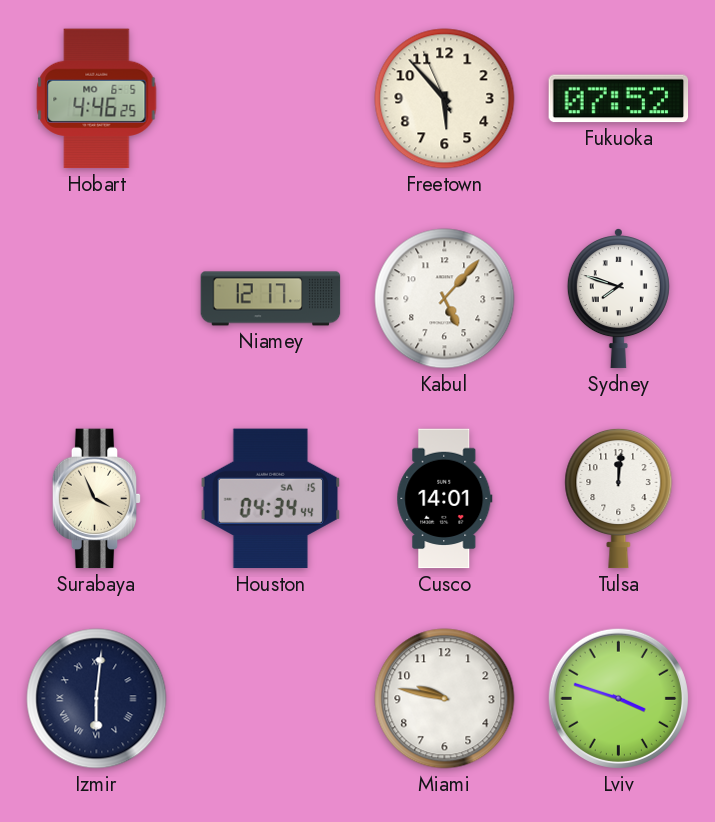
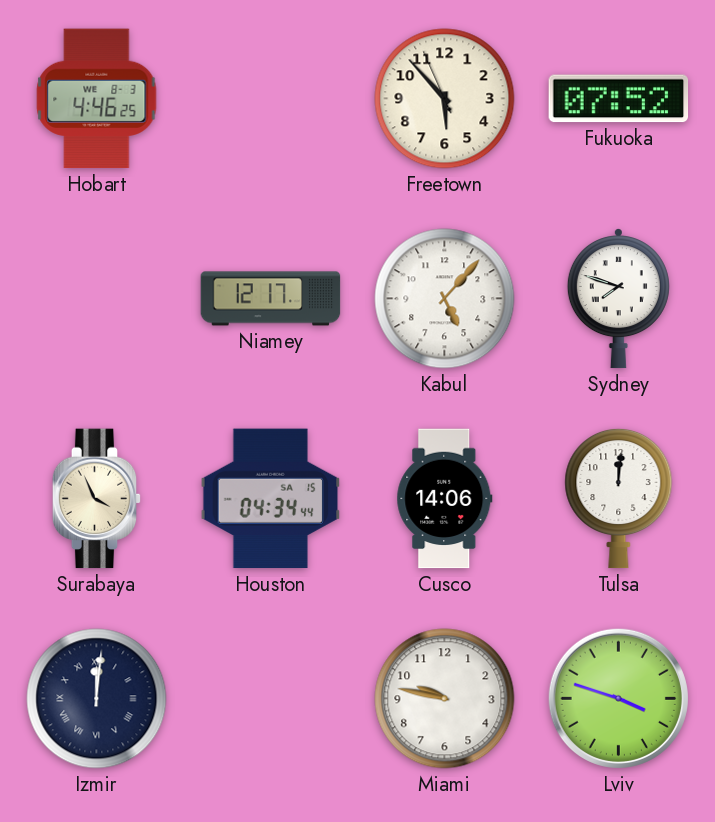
Hobart date: MO 6-5 -> WE 8-3 (97, 99)
Cusco: 14:01 -> 14:06 (445, 499)
Izmir: 6:01 -> 12:01 (97, 699)
